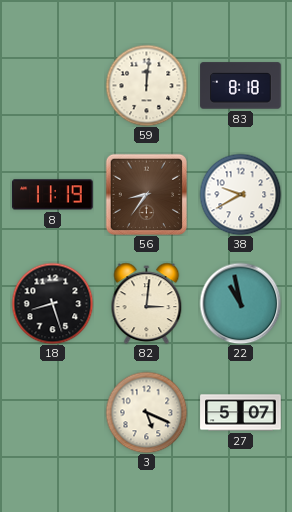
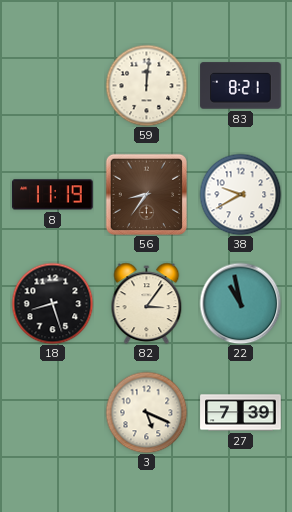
83: 8:18 -> 8:21 (241, 86)
82: 3:01 -> 3:06 (147, 303)
27: 5:07 -> 7:39 (241, 413)
